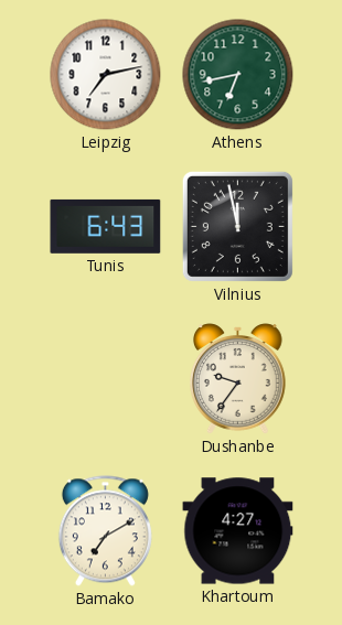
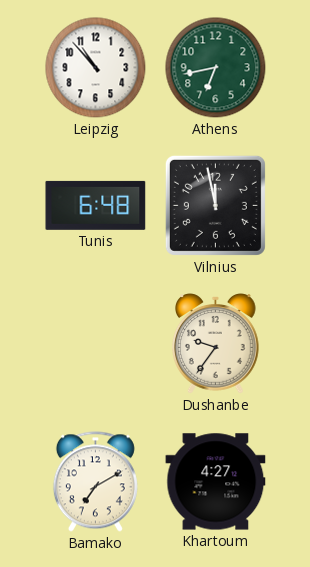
Leipzig: 7:13 -> 10:53 (96, 68)
Tunis: 6:43 -> 6:48 (96, 205)
